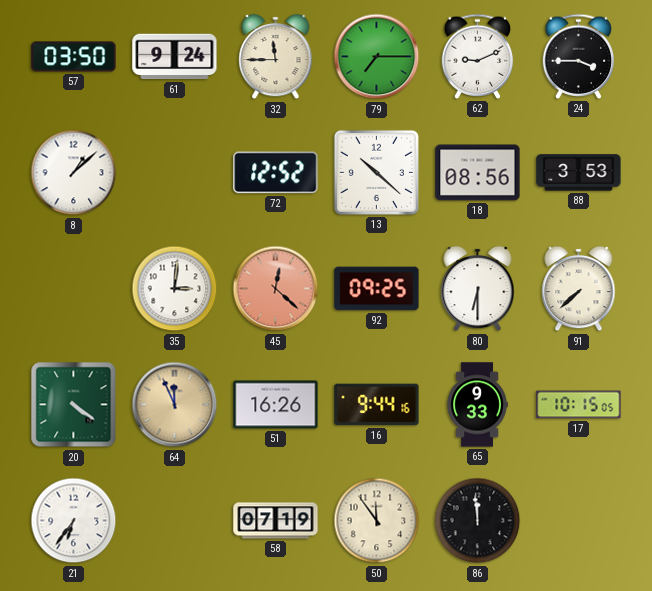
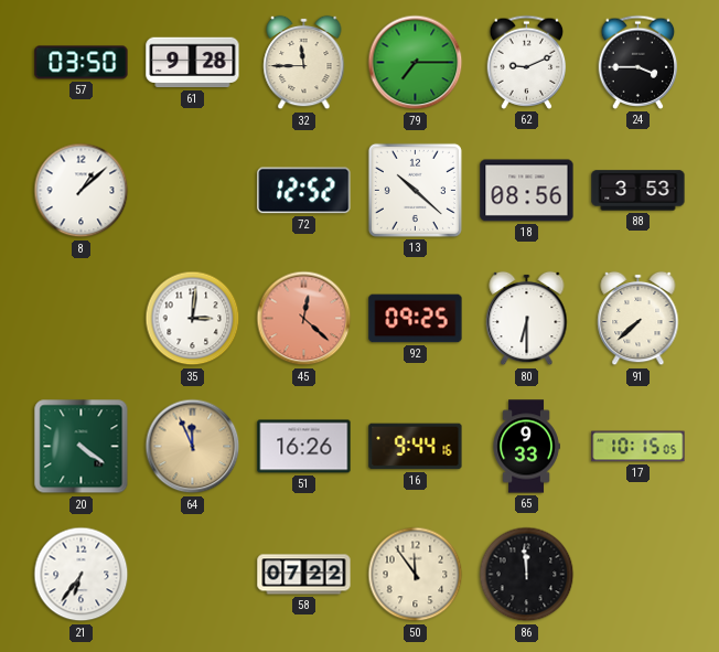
61: 9:24 -> 9:28 (193, 63)
58: 07:19 -> 07:22 (304, 575)
